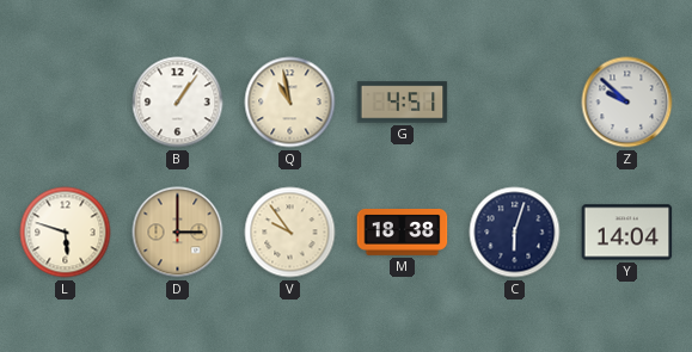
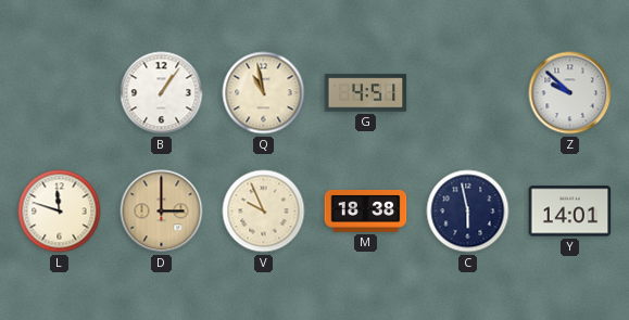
L: 5:48 -> 11:48 (60, 212)
V: 9:54 -> 9:56 (264, 212)
C: 6:03 -> 5:58 (468, 212)
Y: 14:04 -> 14:01 (570, 212)
